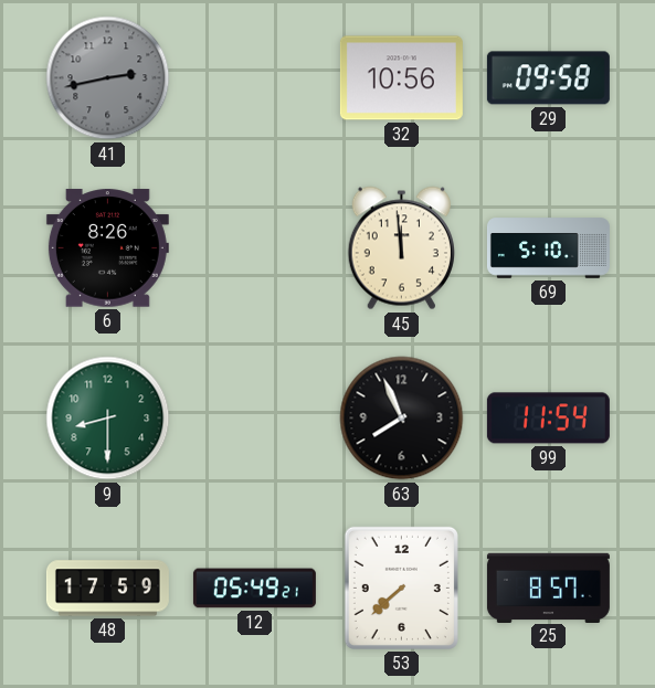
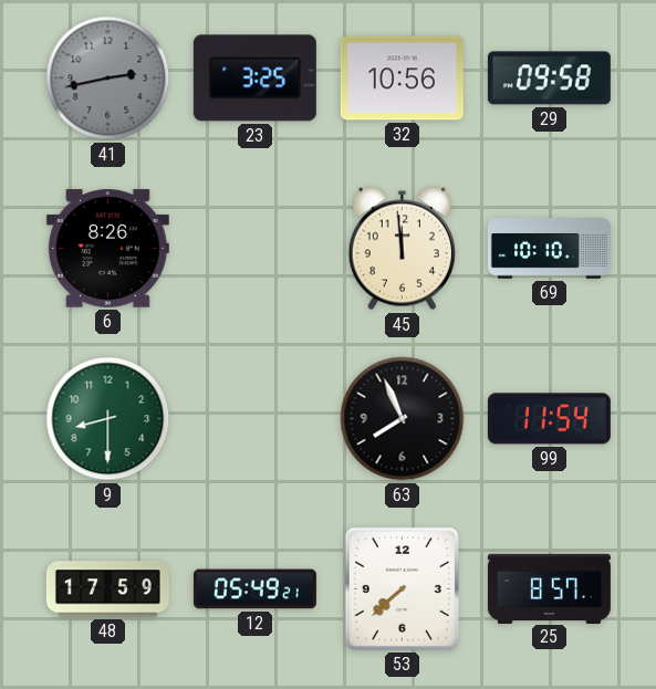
23: none -> 3:25 (254, 79)
69: 5:10 -> 10:10 (549, 249)
